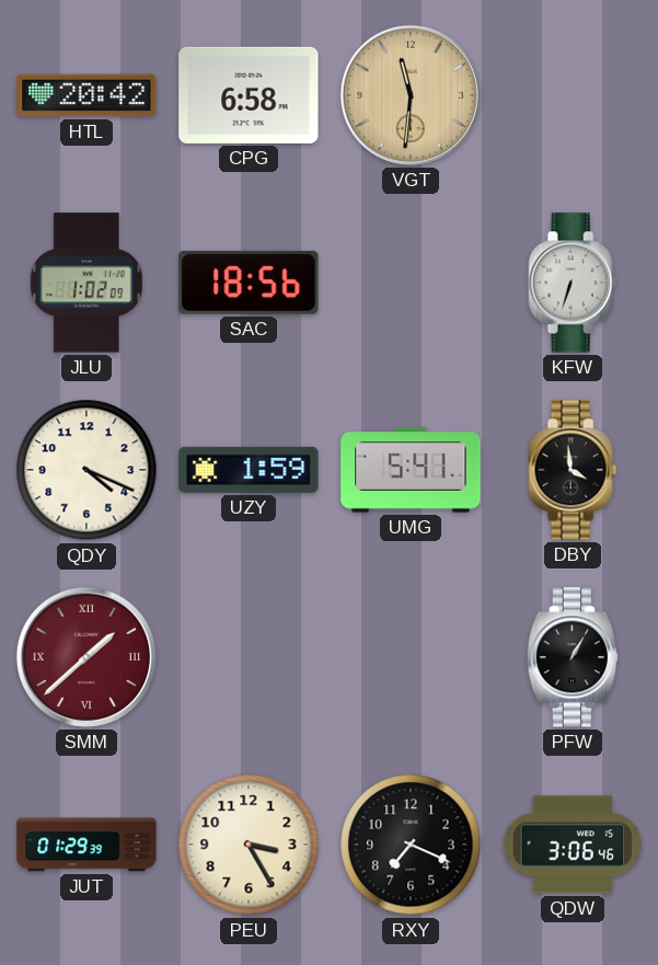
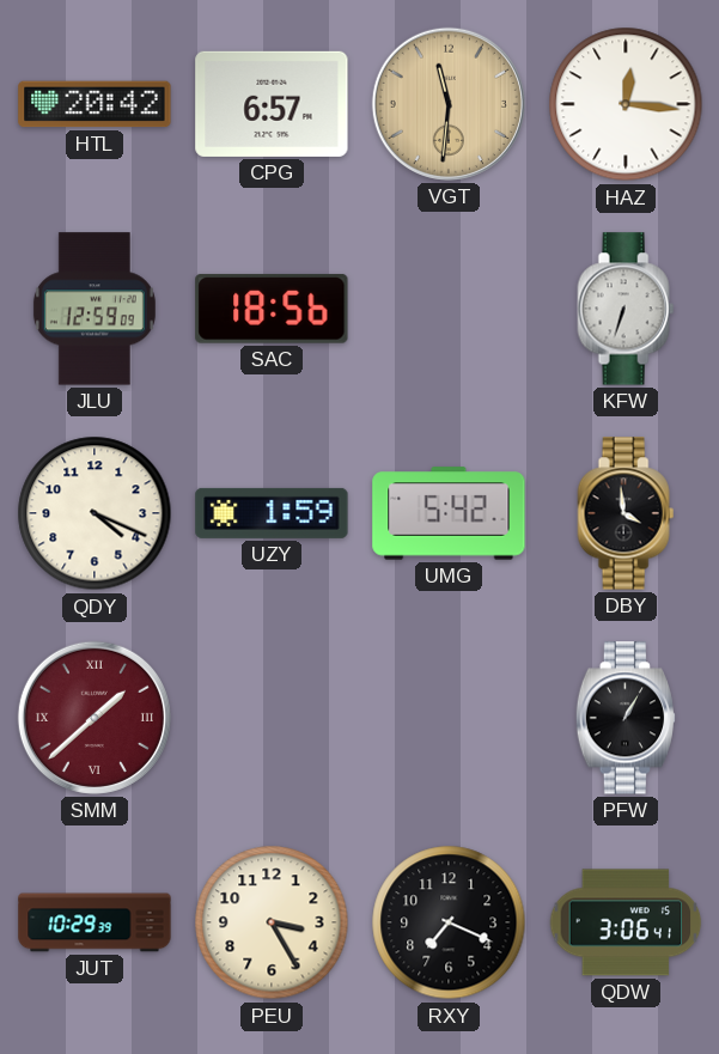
CPG: 6:58 -> 6:57 (272, 104)
HAZ: none -> 12:16 (626, 104)
JLU: 1:02 -> 12:59 (95, 309)
UMG: 5:41 -> 5:42 (449, 513)
JUT: 01:29 -> 10:29 (95, 922)
QDW: 3:06:46 -> 3:06:41 (626, 922)
